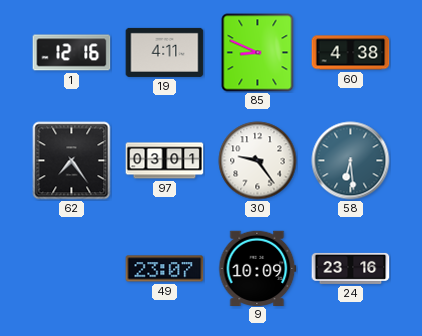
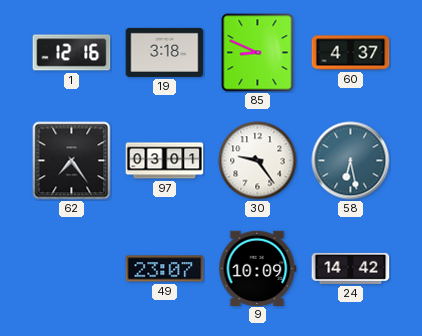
19: 4:11 -> 3:18 (165, 52)
60: 4:38 -> 4:37 (351, 53)
58: 6:29 -> 6:28 (351, 161)
24: 23:16 -> 14:42 (351, 268)
